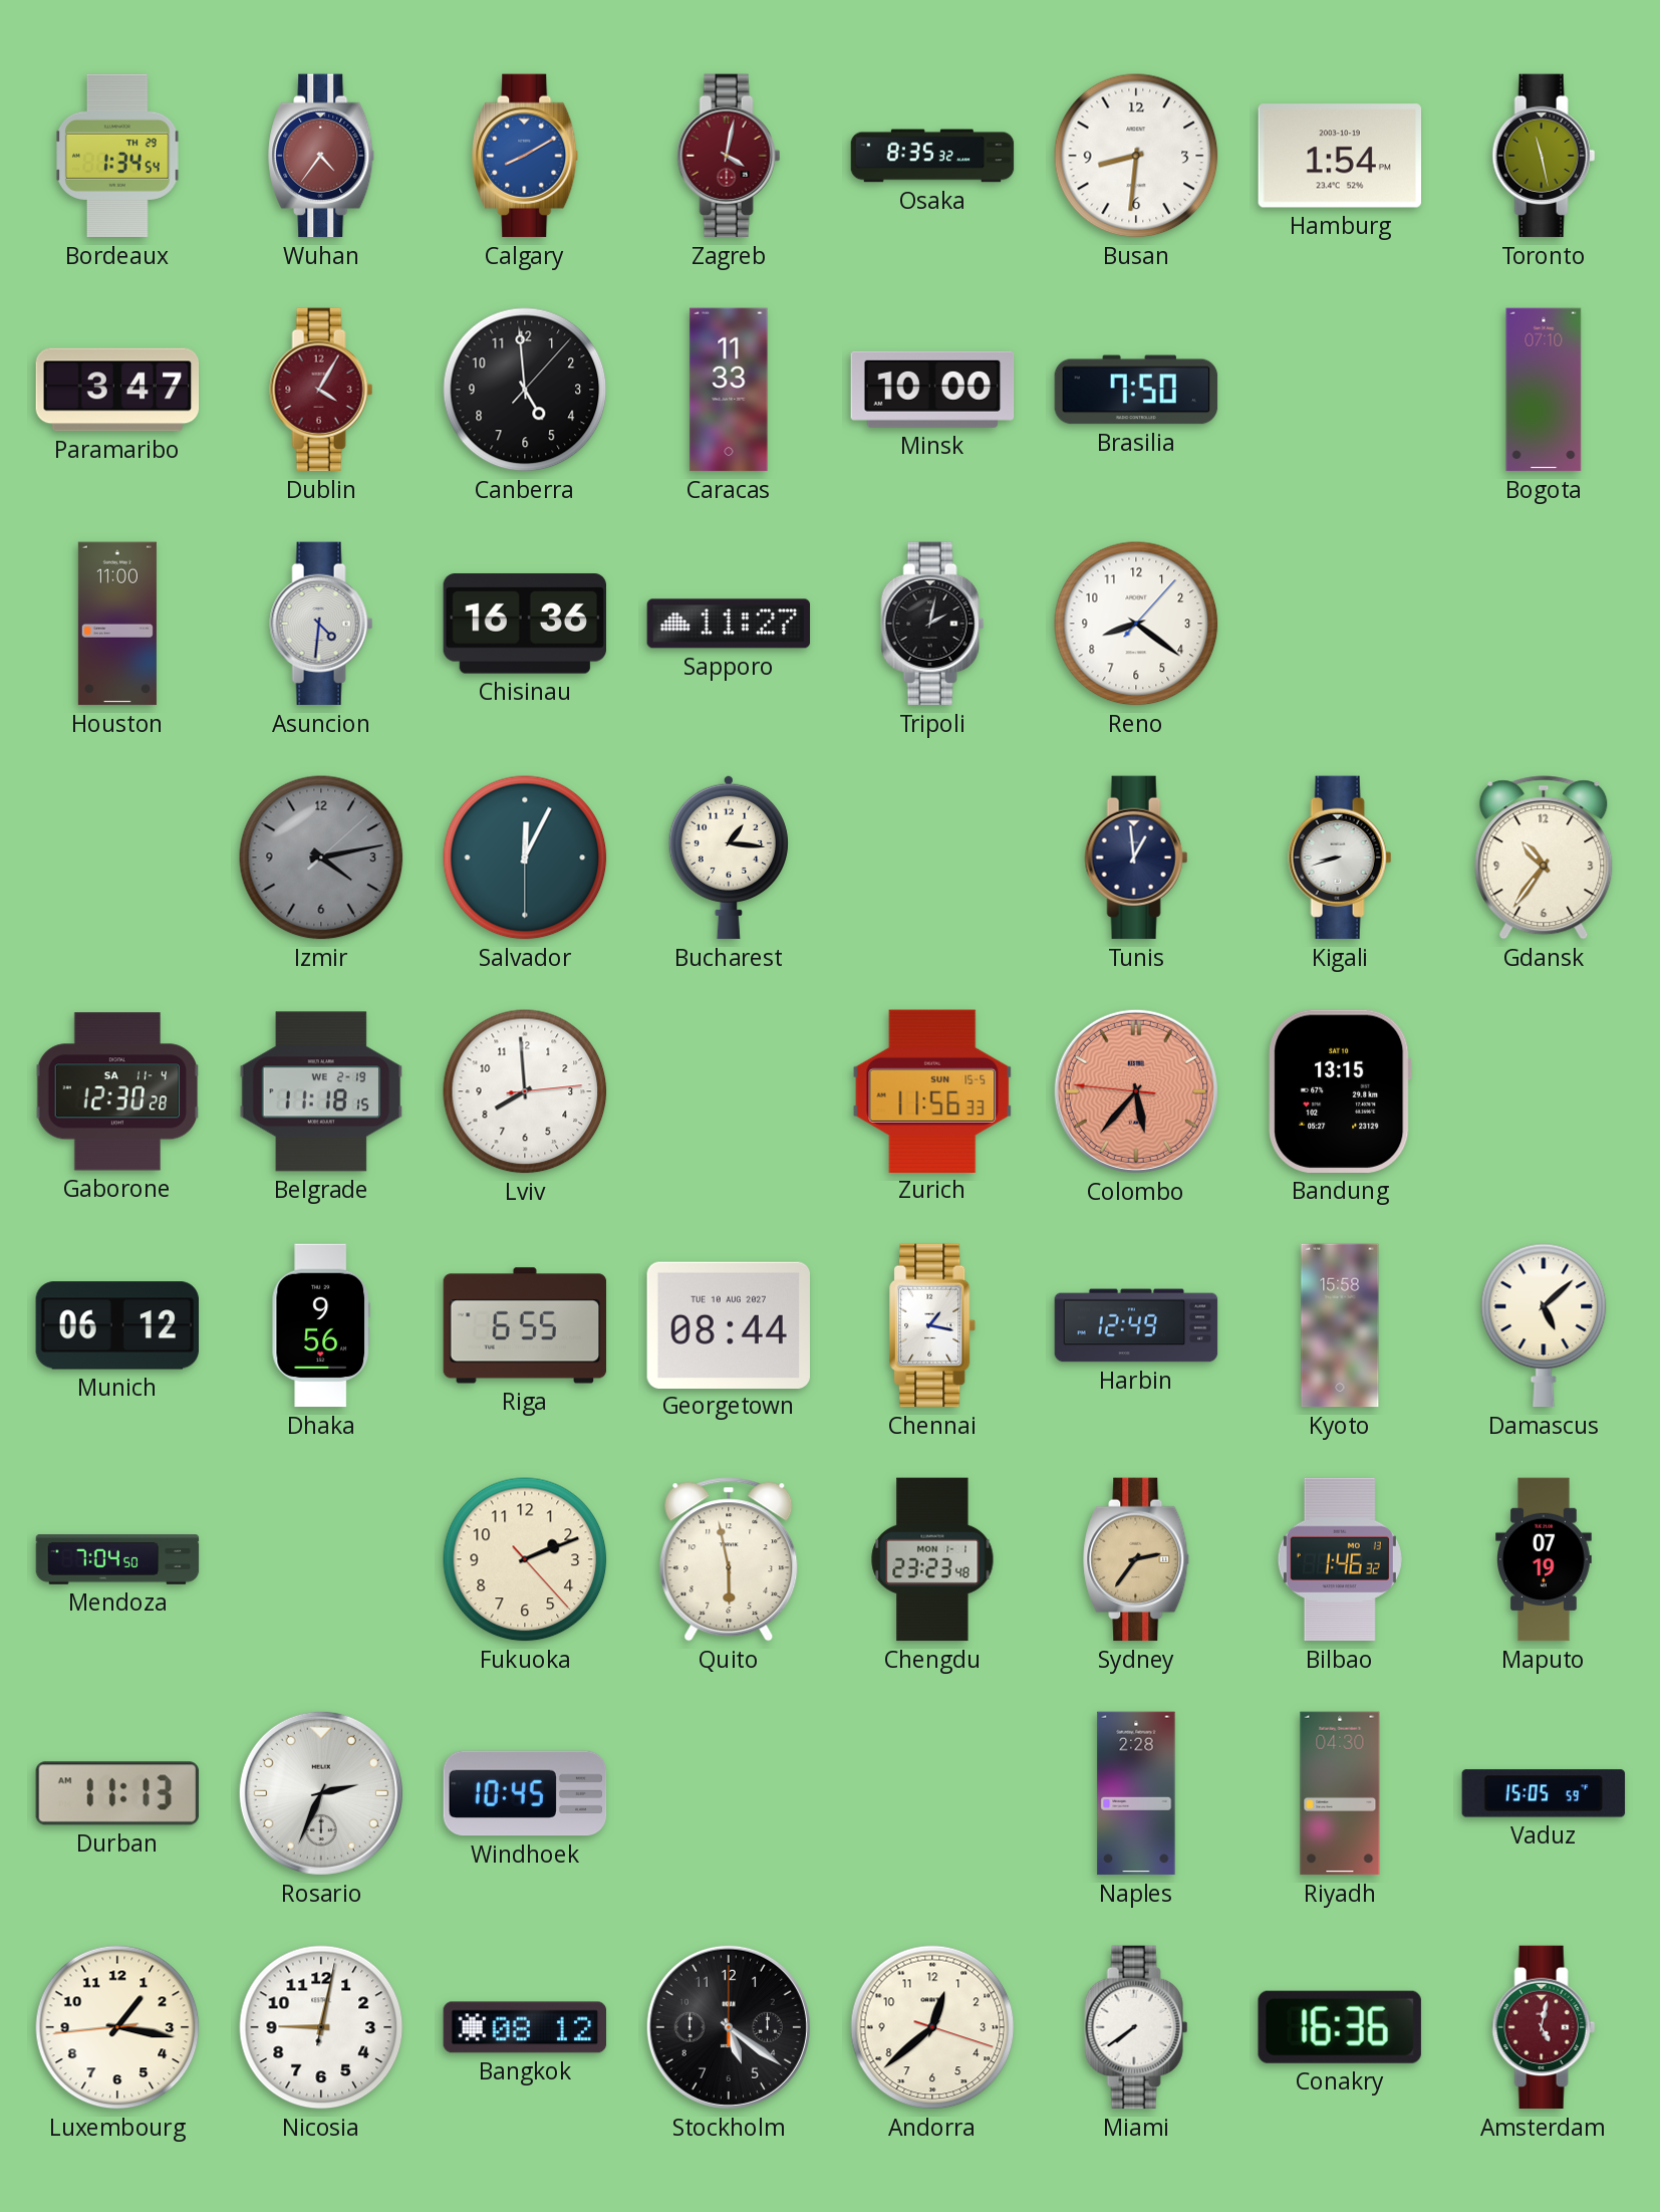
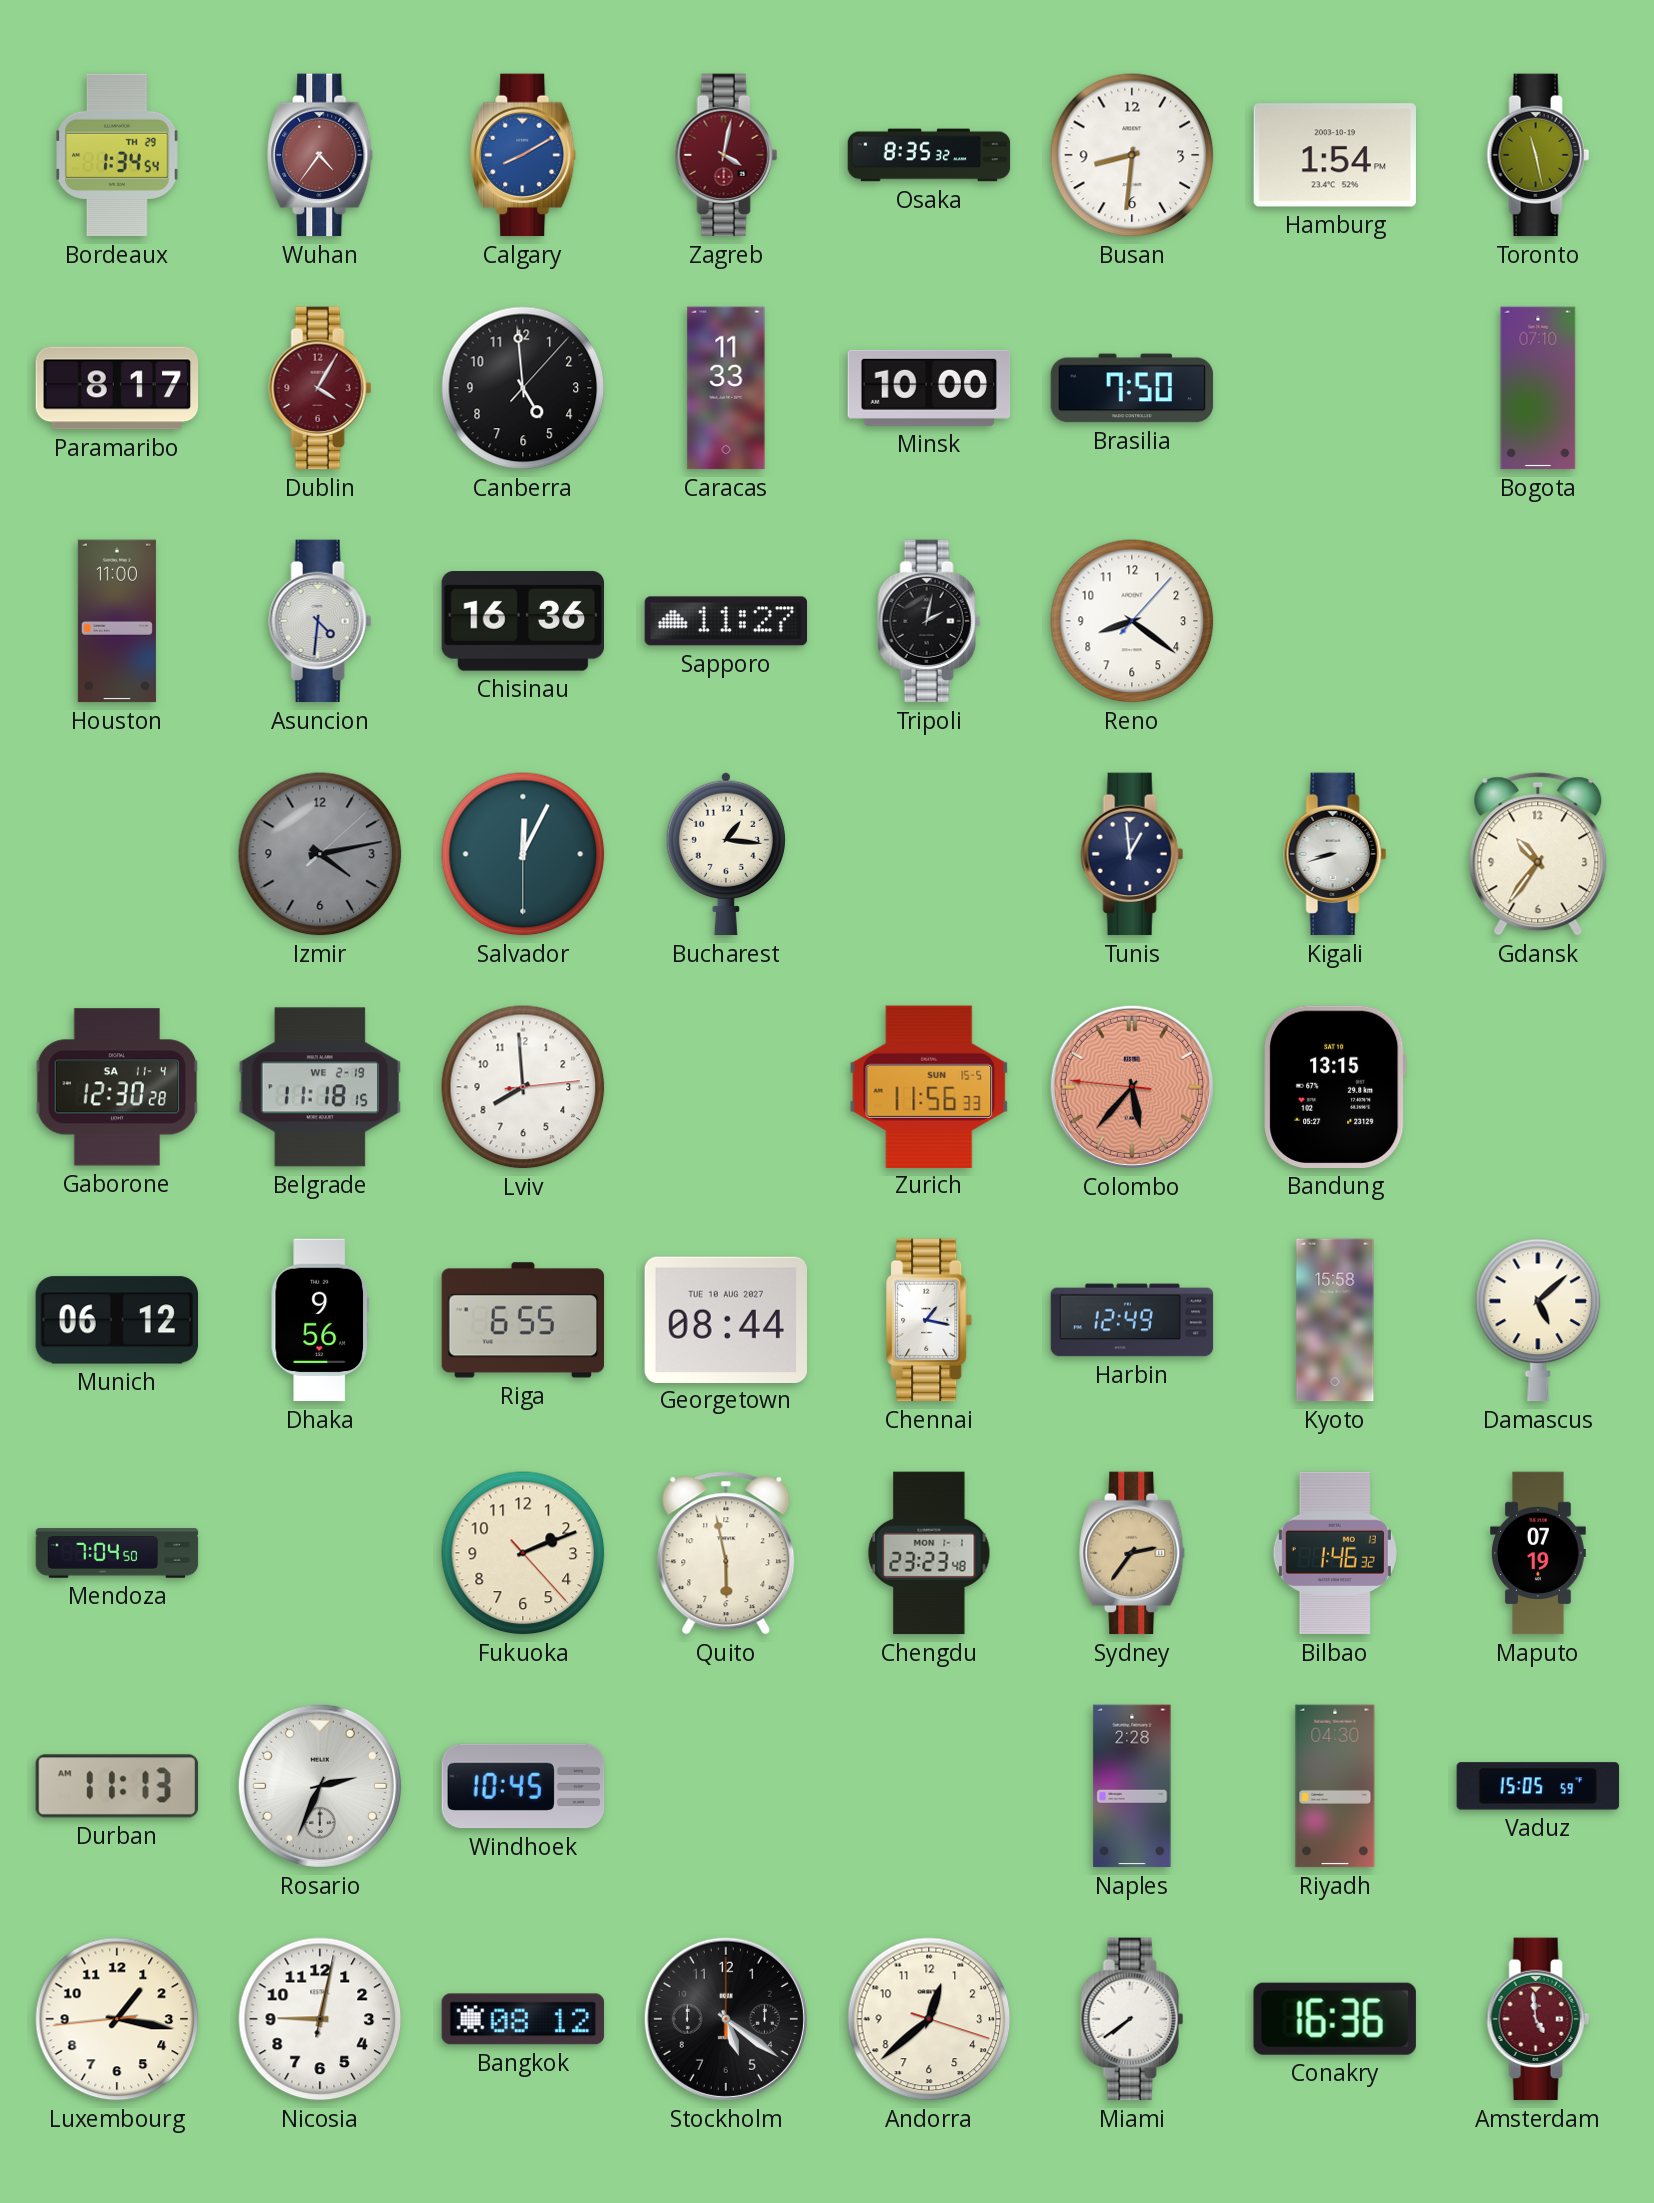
Paramaribo: 3:47 -> 8:17 (117, 388)
Amsterdam: 5:02 -> 4:59 (1538, 2019)
